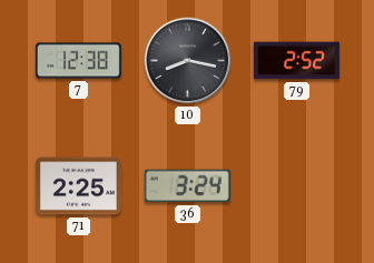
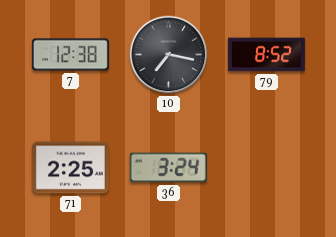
10: 8:17 -> 7:17 (169, 55)
79: 2:52 -> 8:52 (266, 55)
